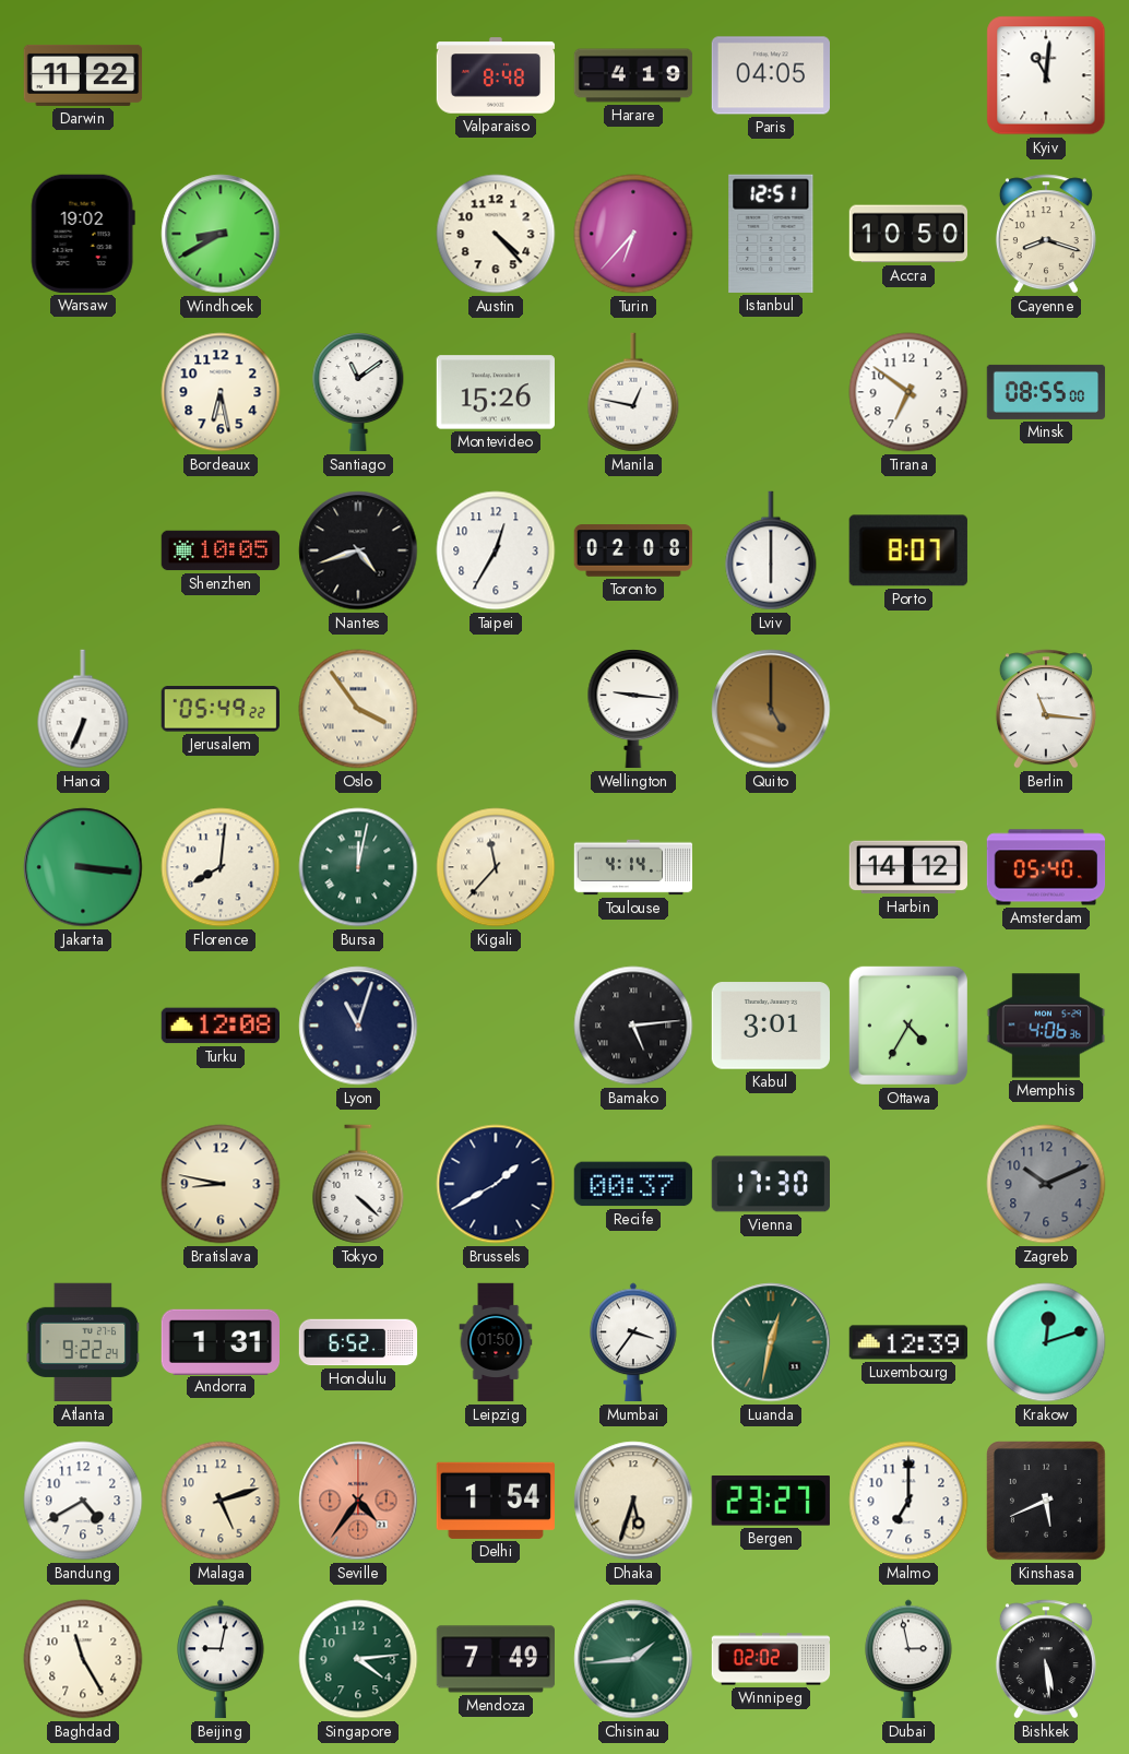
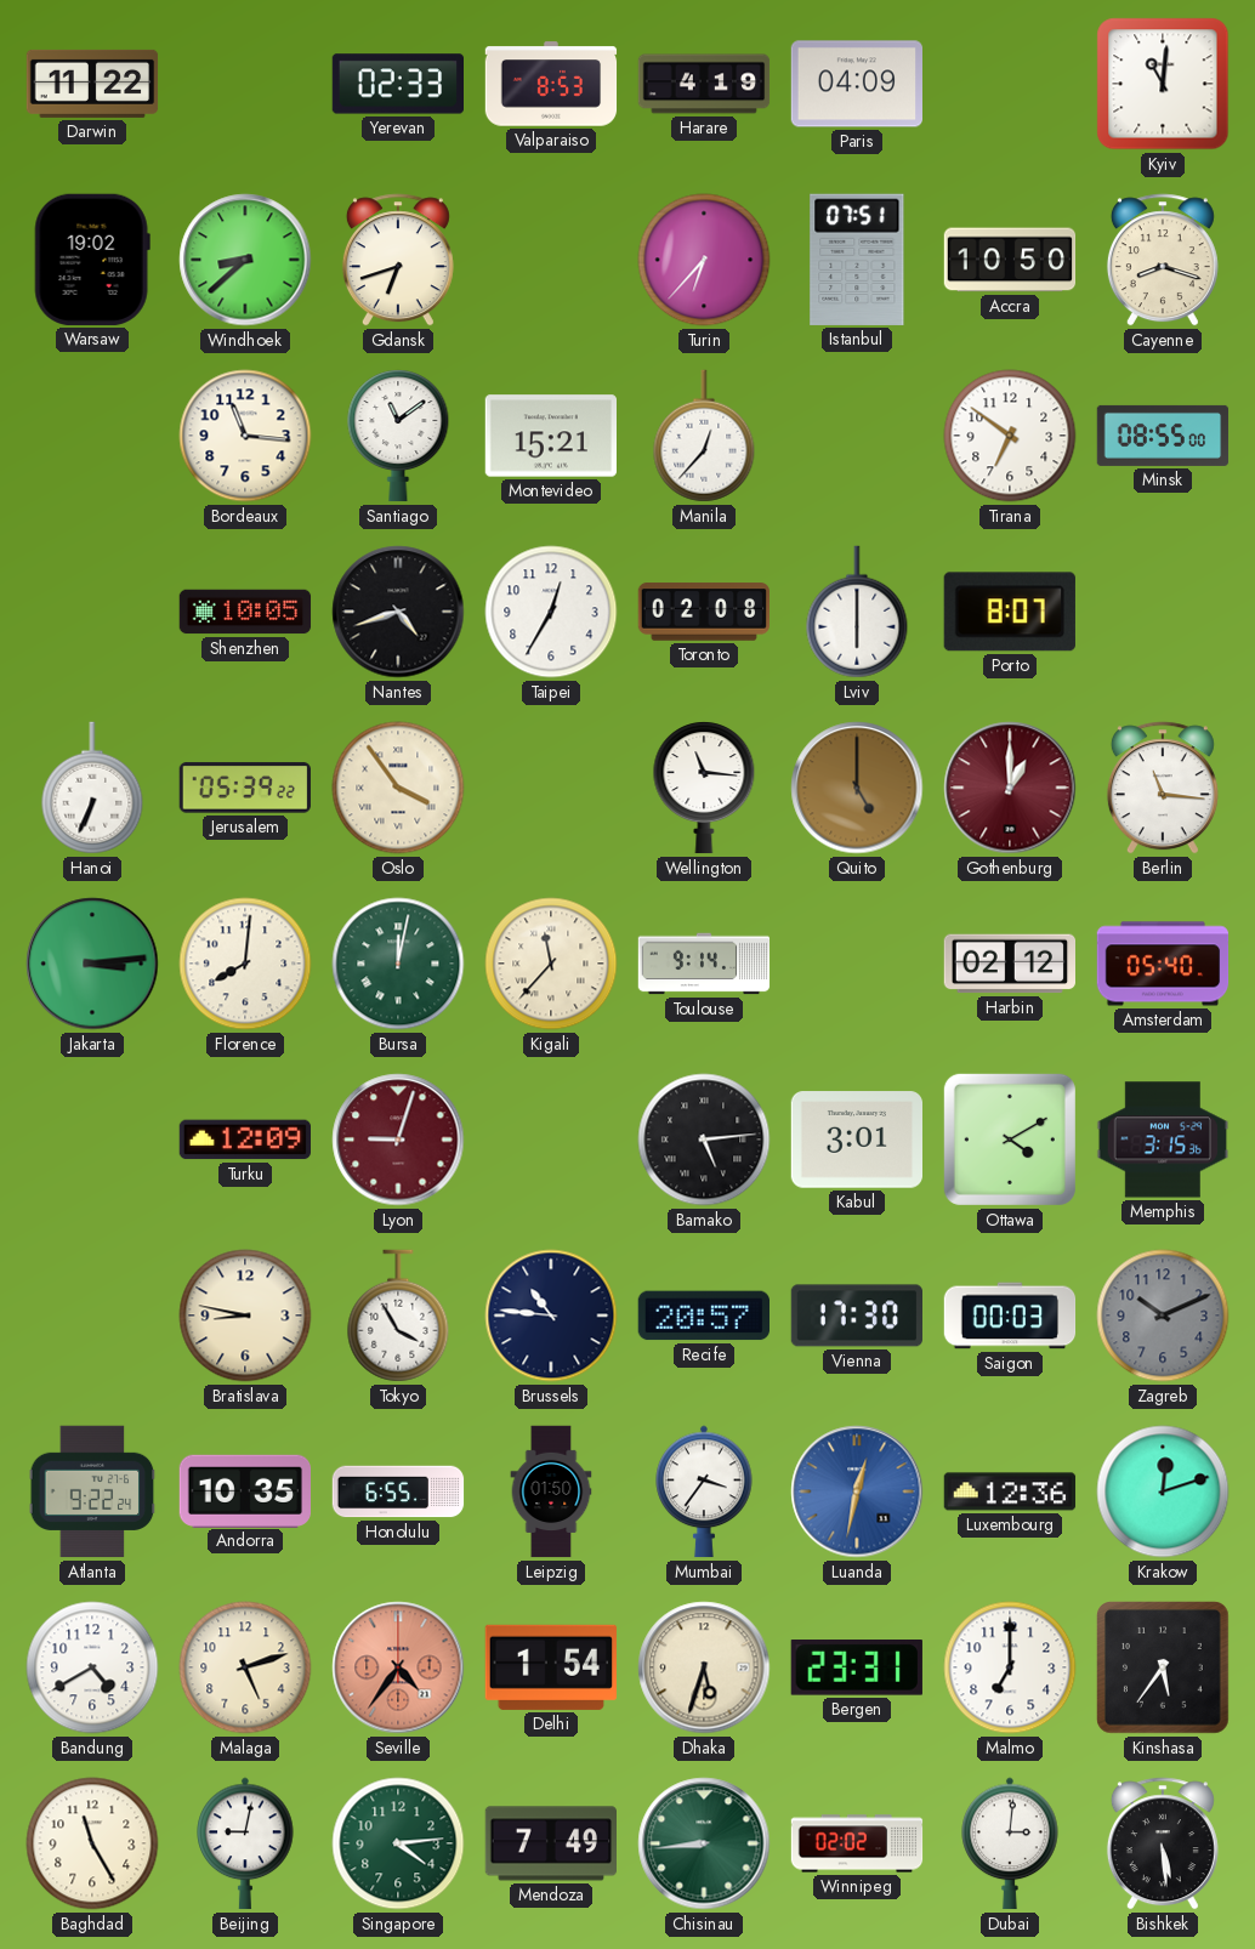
Yerevan: none -> 02:33 (397, 84)
Valparaiso: 8:48 -> 8:53 (551, 84)
Paris: 04:05 -> 04:09 (856, 84)
Windhoek: 8:40 -> 8:38 (245, 260)
Gdansk: none -> 6:42 (398, 260)
Austin: 4:23 -> none (496, 234)
Istanbul: 12:51 -> 07:51 (857, 260)
Bordeaux: 6:28 -> 11:16 (245, 436)
Montevideo: 15:26 -> 15:21 (550, 436)
Manila: 12:47 -> 12:37 (704, 436)
Jerusalem: 05:49 -> 05:39 (244, 788)
Wellington: 9:16 -> 11:16 (704, 788)
Gothenburg: none -> 1:00 (1010, 788)
Jakarta: 3:16 -> 3:14 (92, 964)
Toulouse: 4:14 -> 9:14 (704, 964)
Harbin: 14:12 -> 02:12 (1009, 964)
Turku: 12:08 -> 12:09 (244, 1140)
Lyon: 11:03 -> 9:03 (398, 1140)
Lyon dial: navy -> burgundy (398, 1140)
Ottawa: 4:35 -> 4:10 (1010, 1140)
Memphis: 4:06 -> 3:15 (1163, 1140)
Tokyo: 4:22 -> 3:55 (398, 1316)
Brussels: 1:40 -> 10:46 (551, 1316)
Recife: 00:37 -> 20:57 (703, 1316)
Saigon: none -> 00:03 (1010, 1316)
Andorra: 1:31 -> 10:35 (244, 1490)
Honolulu: 6:52 -> 6:55 (398, 1491)
Luanda dial: green -> blue (857, 1491)
Luxembourg: 12:39 -> 12:36 (1010, 1491)
Bergen: 23:27 -> 23:31 (857, 1669)
Kinshasa: 5:41 -> 5:36 (1164, 1669)
Chisinau: 1:44 -> 8:44 (704, 1843)
Dubai: 2:58 -> 3:01 (1010, 1843)
